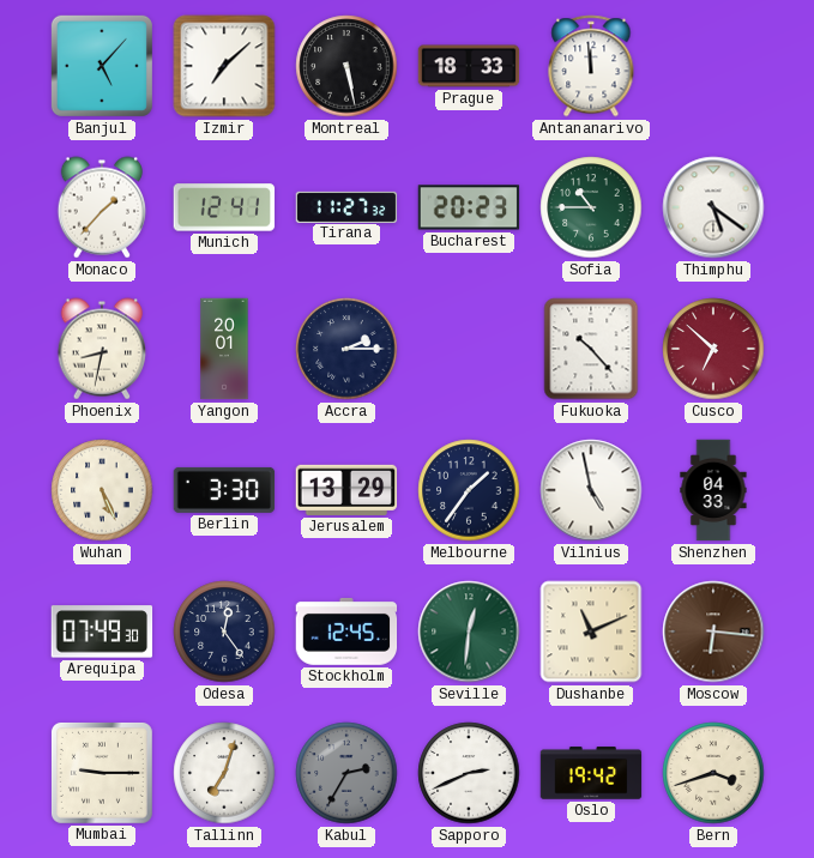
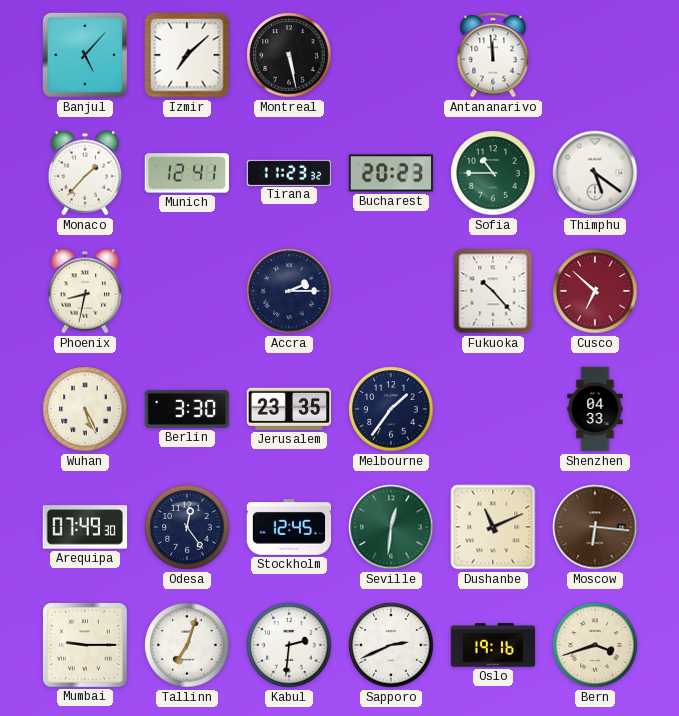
Prague: 18:33 -> none (469, 66)
Tirana: 11:27 -> 11:23 (289, 172)
Yangon: 20:01 -> none (224, 349)
Jerusalem: 13:29 -> 23:35 (289, 409)
Vilnius: 4:58 -> none (591, 490)
Kabul: 2:35 -> 2:31 (289, 645)
Kabul dial: grey -> white (289, 645)
Oslo: 19:42 -> 19:16 (493, 645)
